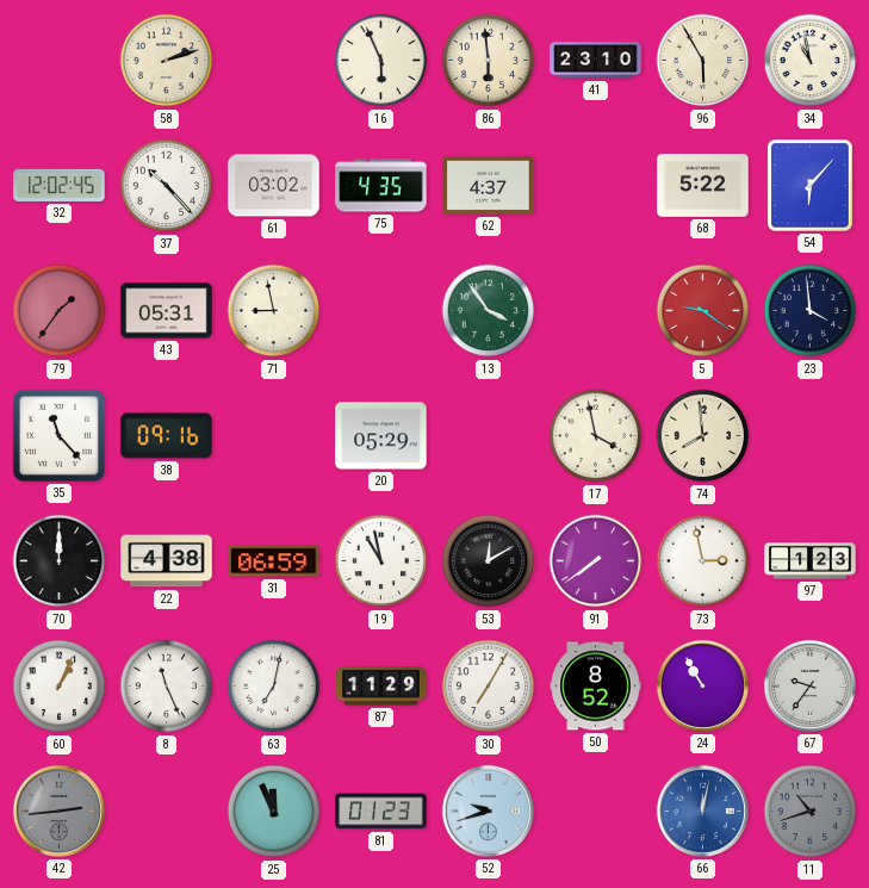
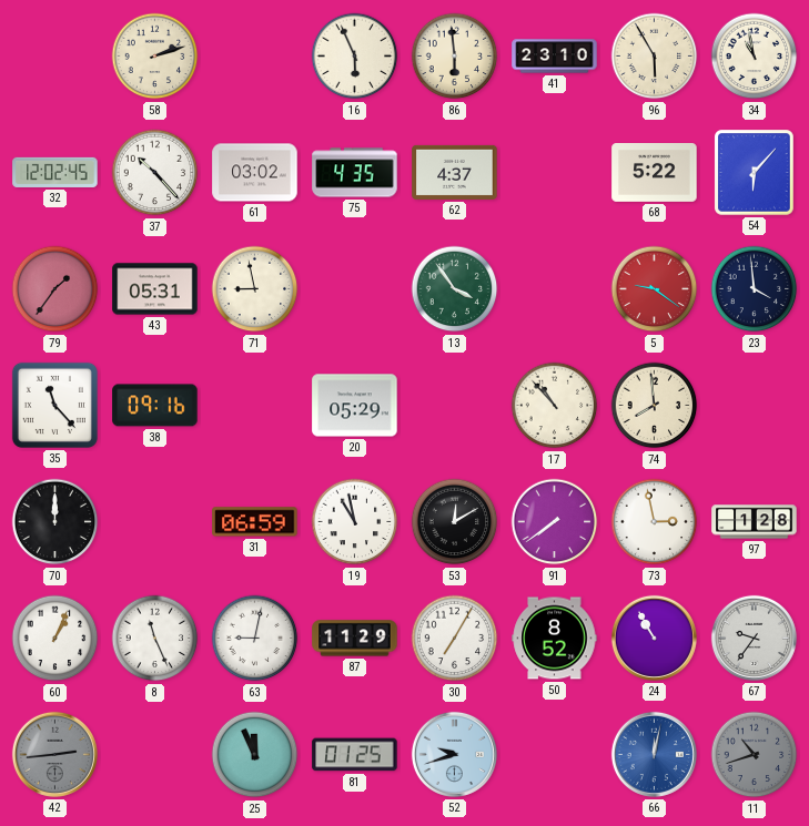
17: 3:58 -> 10:53 (555, 406)
22: 4:38 -> none (167, 561)
97: 1:23 -> 1:28 (755, 522)
63: 7:02 -> 9:02 (255, 639)
81: 01:23 -> 01:25 (355, 755)
